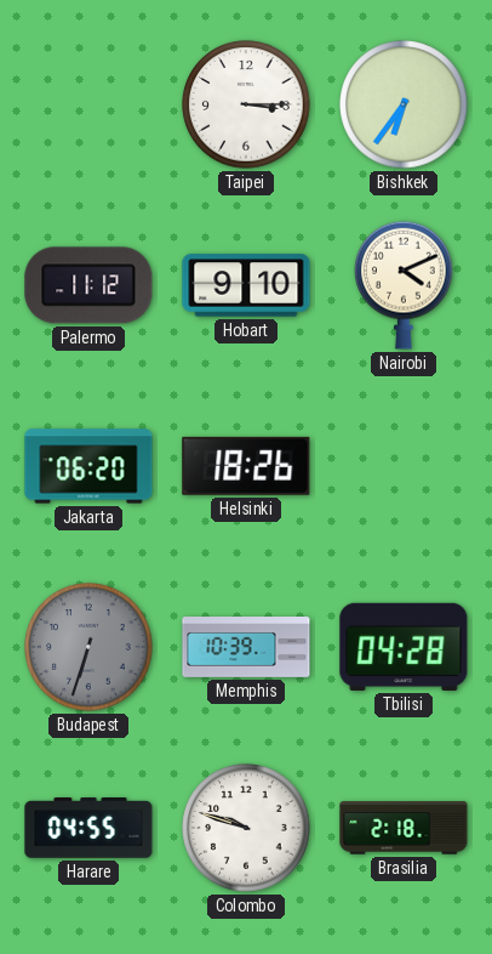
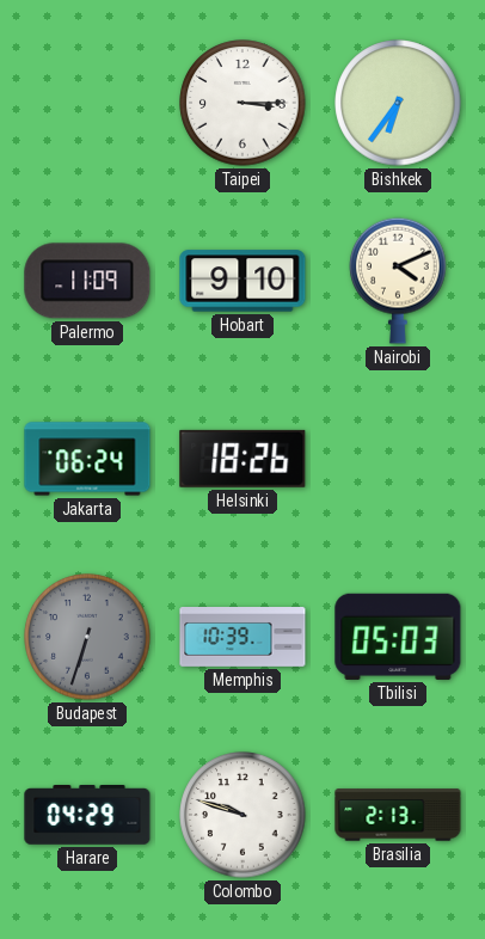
Palermo: 11:12 -> 11:09 (87, 281)
Jakarta: 06:20 -> 06:24 (87, 459)
Tbilisi: 04:28 -> 05:03 (398, 637)
Harare: 04:55 -> 04:29 (87, 815)
Brasilia: 2:18 -> 2:13 (398, 815)
